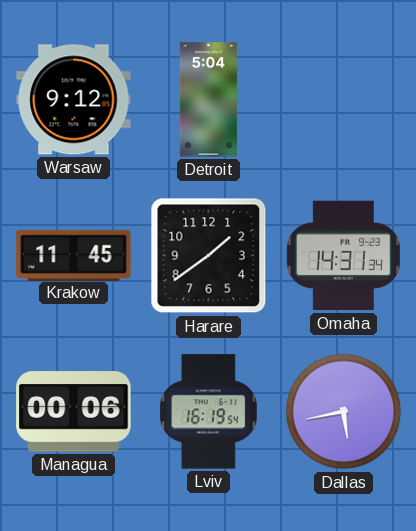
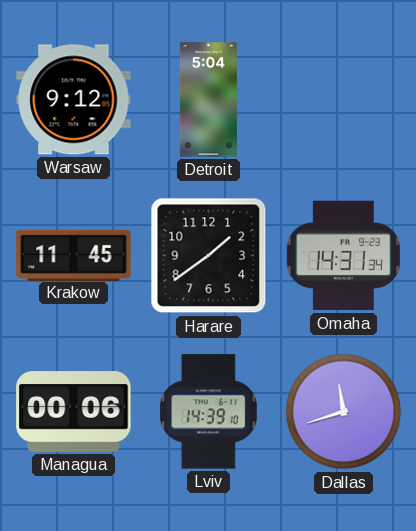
Lviv: 16:19 -> 14:39 (209, 412)
Dallas: 5:43 -> 11:42 (344, 412)
